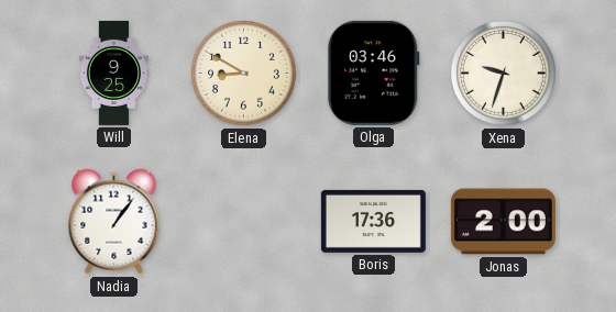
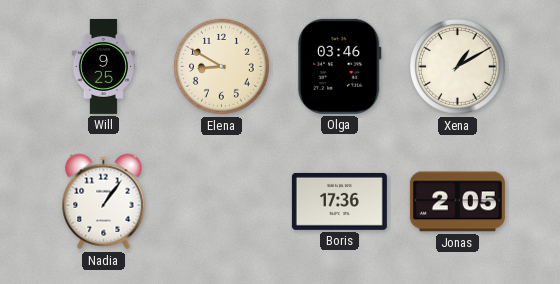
Xena: 9:33 -> 1:10 (457, 66)
Jonas: 2:00 -> 2:05 (457, 202)
